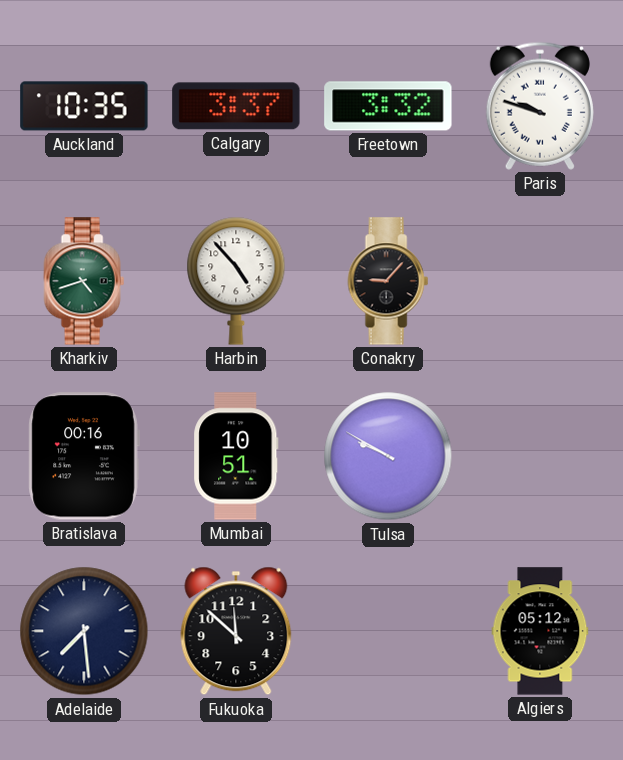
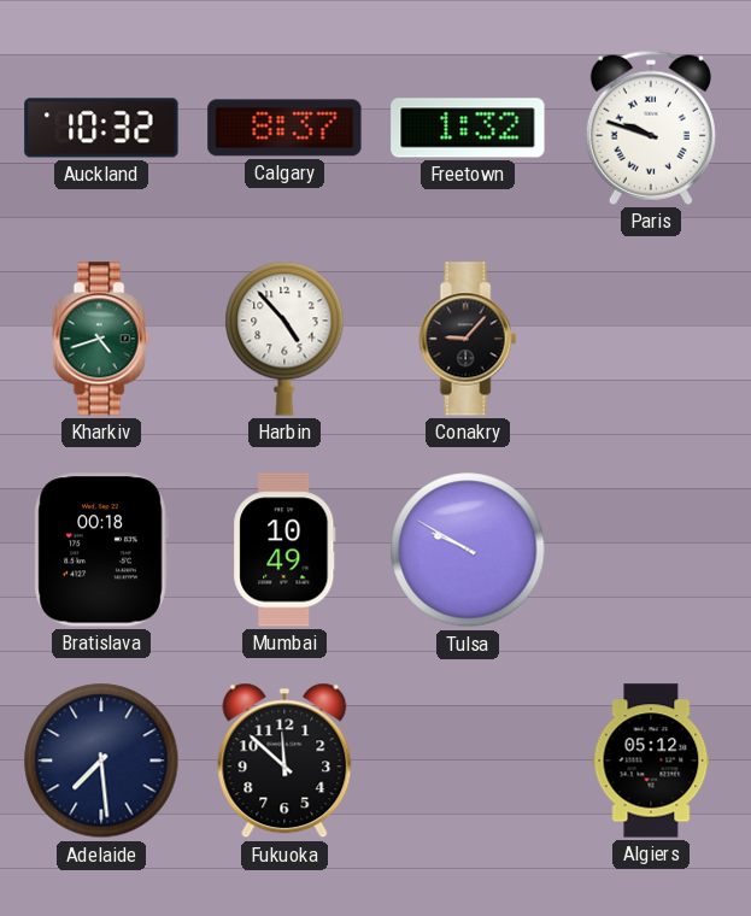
Auckland: 10:35 -> 10:32 (101, 128)
Calgary: 3:37 -> 8:37 (284, 128)
Freetown: 3:32 -> 1:32 (468, 128)
Bratislava: 00:16 -> 00:18 (101, 550)
Mumbai: 10:51 -> 10:49 (284, 550)
